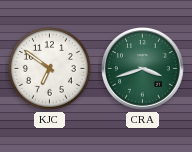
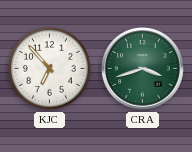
KJC: 6:51 -> 6:53 (49, 68)
